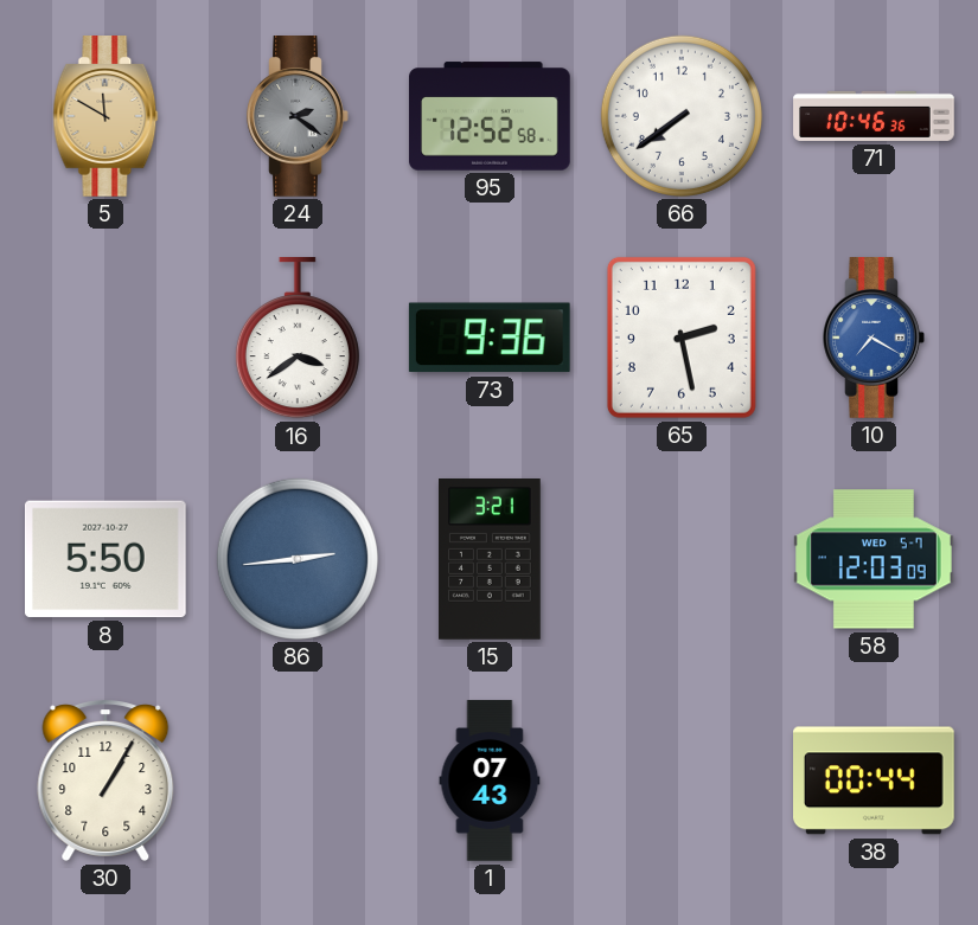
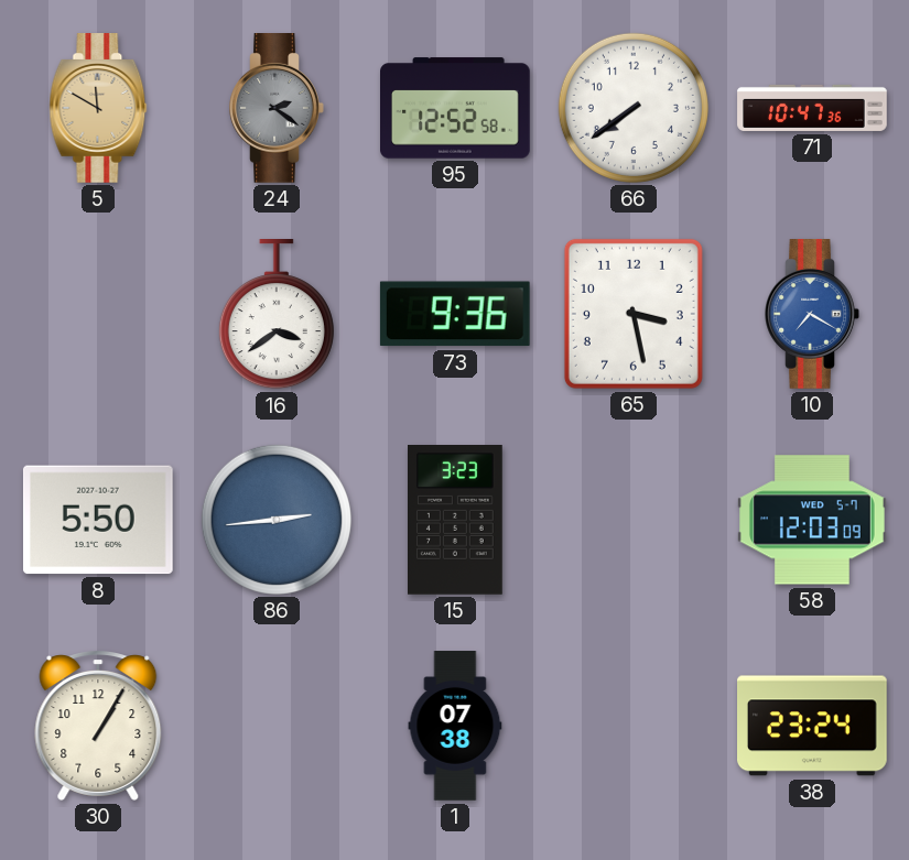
71: 10:46 -> 10:47 (812, 108)
65: 2:28 -> 3:28 (634, 314)
15: 3:21 -> 3:23 (456, 521)
1: 07:43 -> 07:38 (455, 726)
38: 00:44 -> 23:24 (813, 726)
